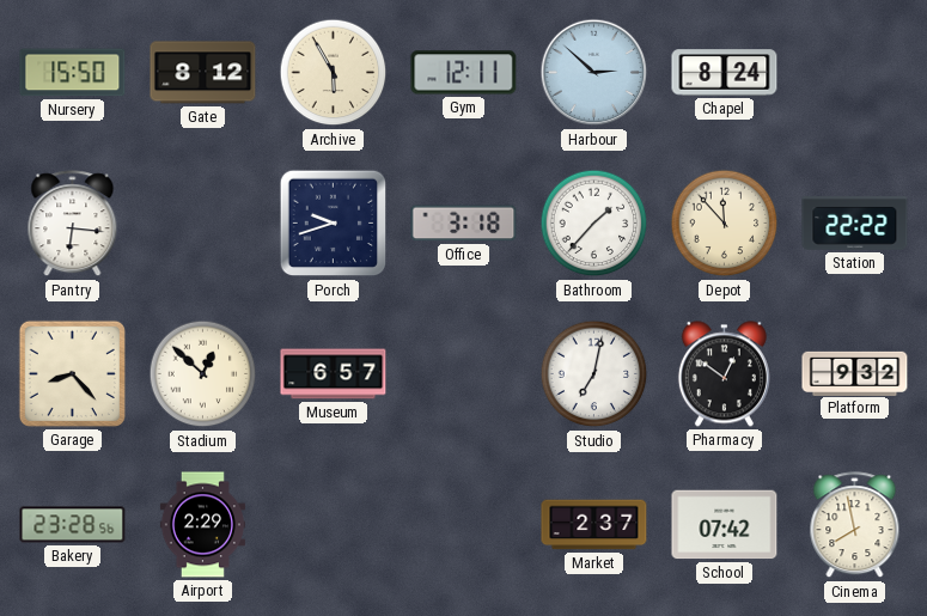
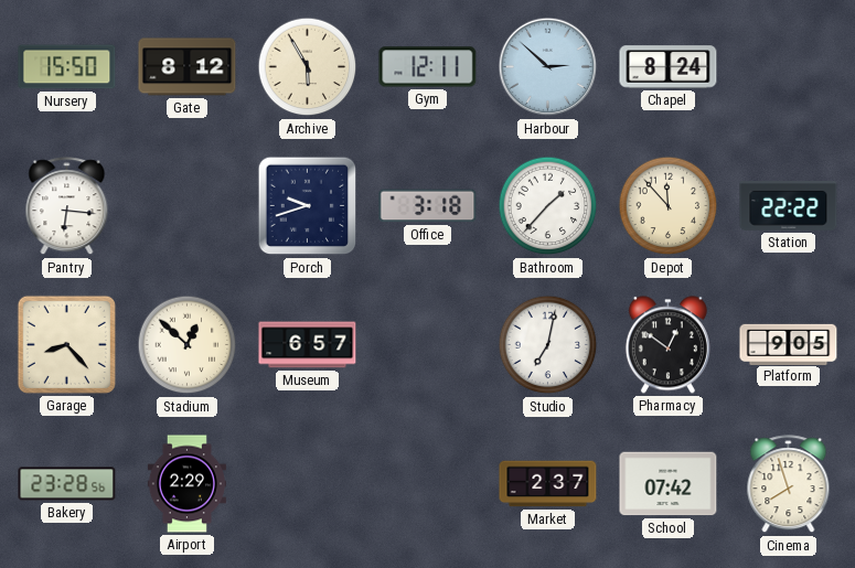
Platform: 9:32 -> 9:05 (789, 344)
Cinema: 7:58 -> 7:57 (789, 484)
